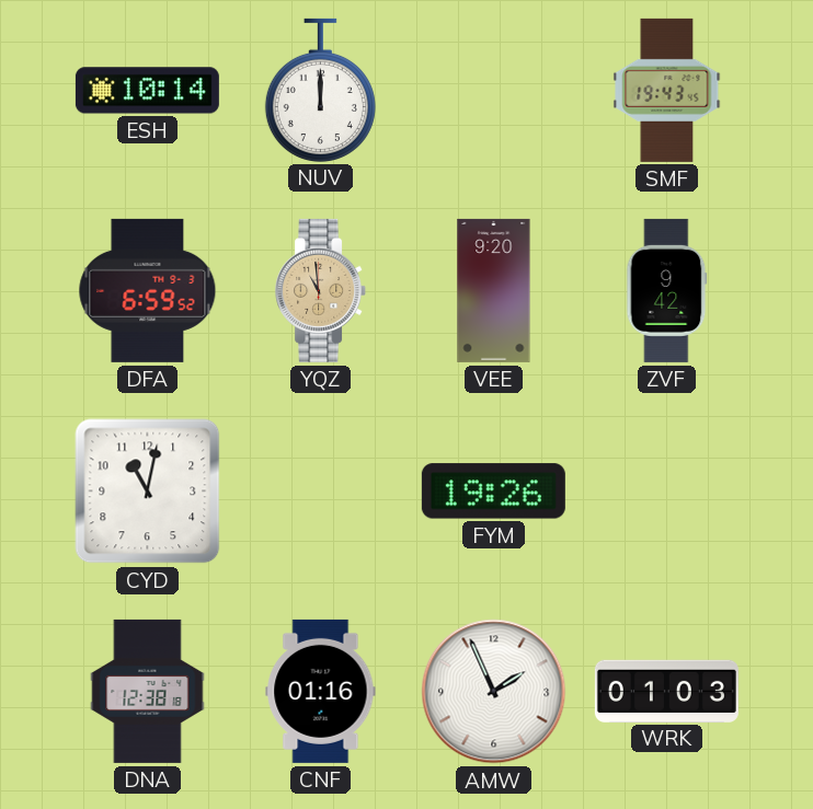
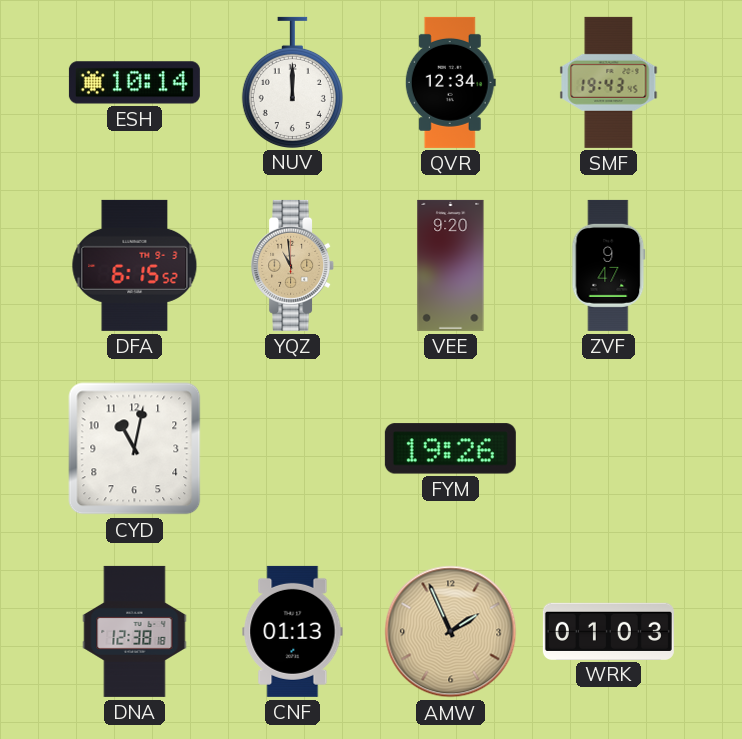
QVR: none -> 12:34 (450, 82)
DFA: 6:59 -> 6:15 (135, 265)
ZVF: 9:42 -> 9:47 (609, 265)
CNF: 01:16 -> 01:13 (293, 631)
AMW dial: white -> champagne (451, 632)
